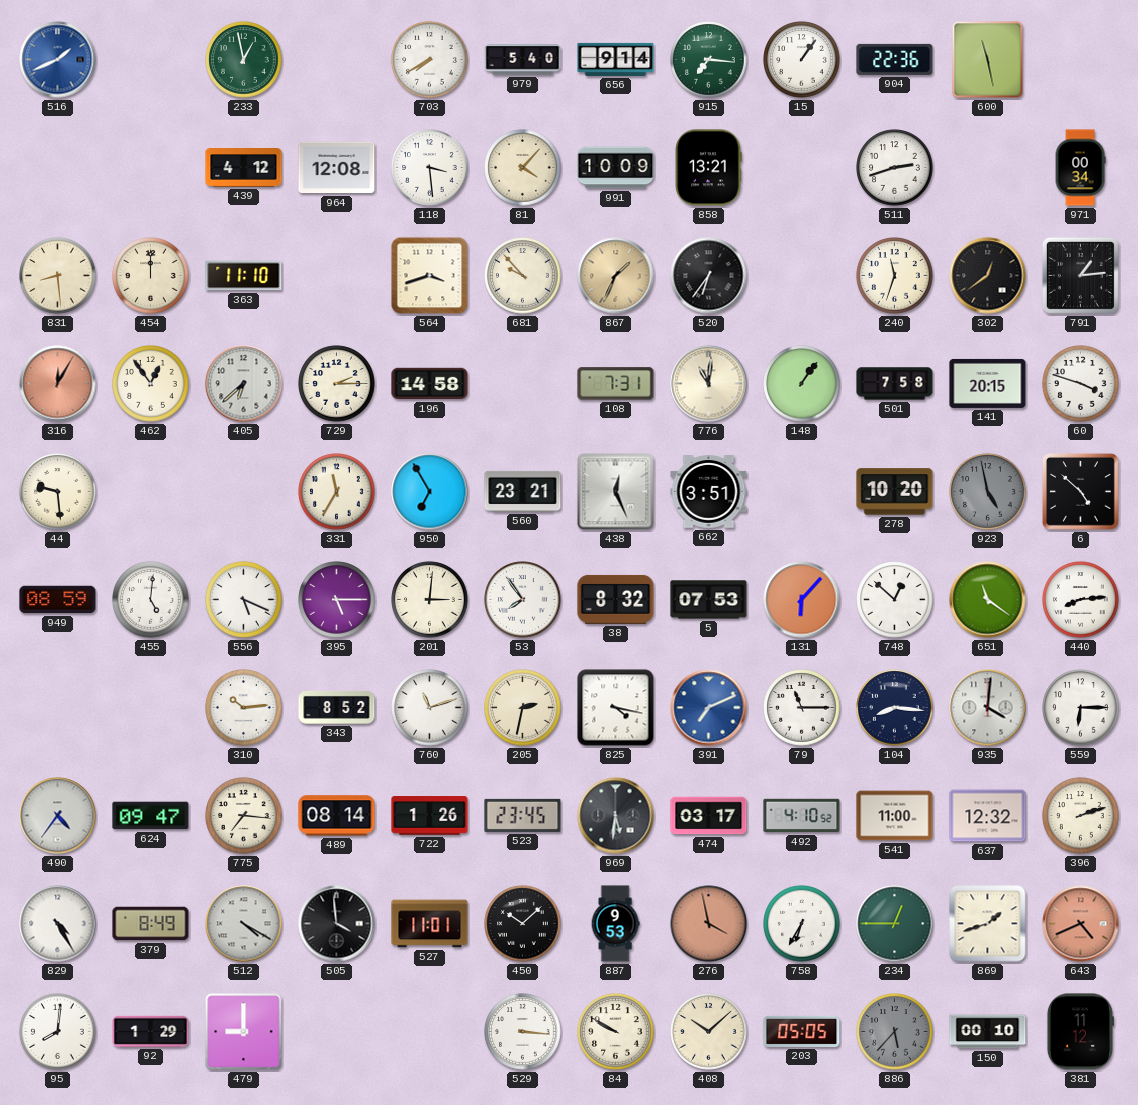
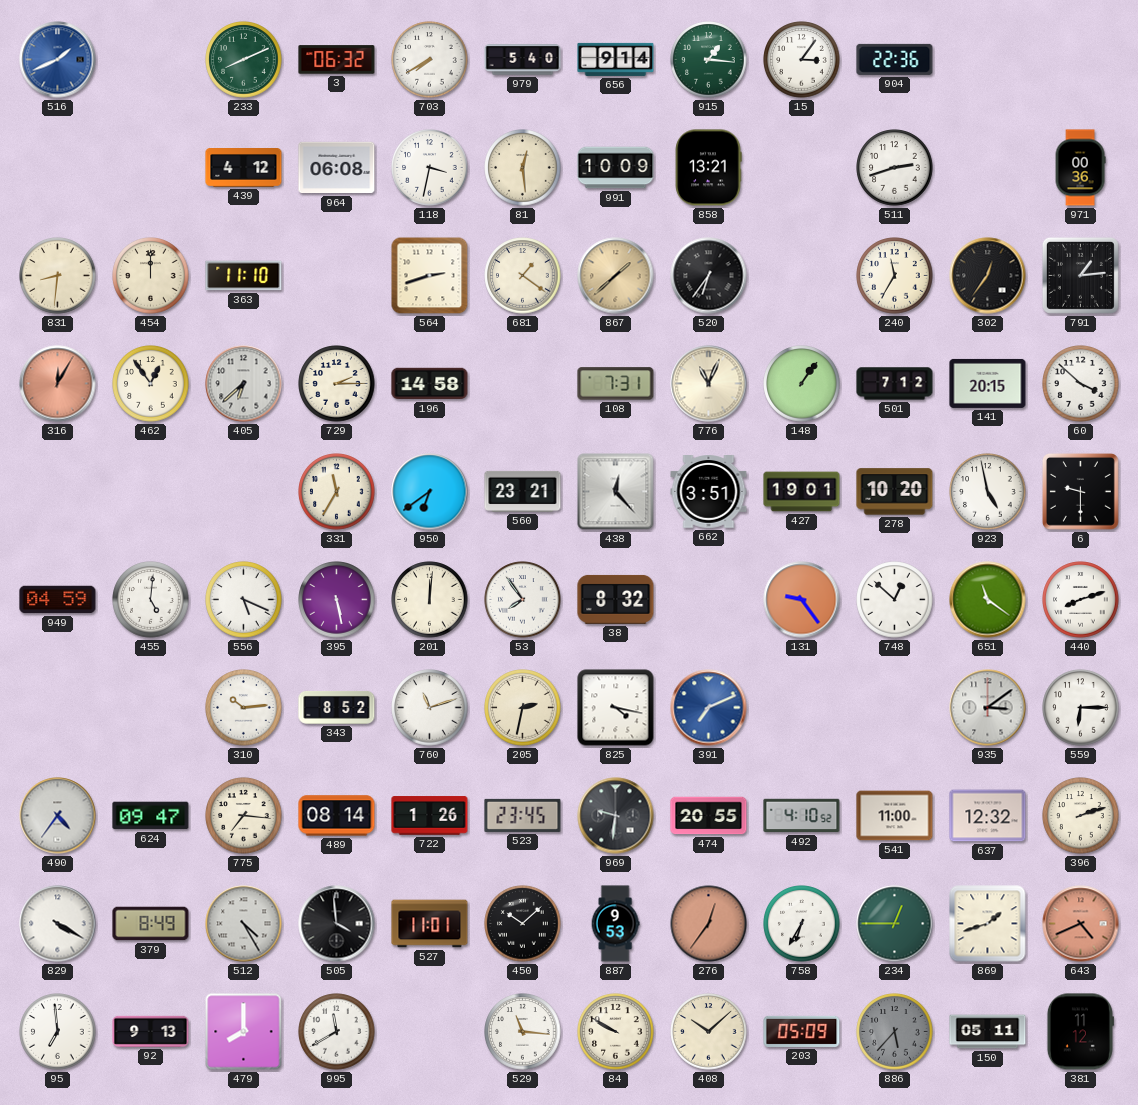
233: 12:58 -> 8:11 (244, 60)
3: none -> 06:32 (337, 60)
915: 7:16 -> 1:16 (709, 60)
15: 1:06 -> 3:06 (802, 60)
600: 11:28 -> none (988, 60)
964: 12:08 -> 06:08 (337, 168)
118: 3:29 -> 3:32 (430, 168)
81: 4:07 -> 12:29 (523, 168)
971: 00:34 -> 00:36 (1080, 168)
831: 8:29 -> 8:31 (58, 276)
564: 3:42 -> 2:42 (430, 276)
681: 9:53 -> 1:21 (523, 276)
867: 1:34 -> 1:38 (616, 276)
240: 11:33 -> 11:35 (895, 276)
302: 12:39 -> 12:36 (988, 276)
776: 11:01 -> 11:04 (709, 384)
501: 7:58 -> 7:12 (895, 384)
60: 3:48 -> 3:52 (1081, 384)
44: 9:29 -> none (58, 492)
950: 6:55 -> 6:39 (430, 492)
438: 12:26 -> 12:23 (616, 492)
427: none -> 19:01 (802, 492)
923 dial: grey -> white (988, 492)
6: 4:52 -> 9:30 (1080, 491)
949: 08:59 -> 04:59 (58, 600)
395: 5:15 -> 5:28 (337, 600)
201: 3:01 -> 12:01 (430, 600)
5: 07:53 -> none (709, 600)
131: 6:07 -> 9:24 (802, 600)
440: 8:14 -> 8:12 (1081, 600)
79: 11:15 -> none (802, 708)
104: 8:16 -> none (895, 708)
935: 4:01 -> 3:09 (988, 708)
969: 5:31 -> 9:31 (616, 816)
474: 03:17 -> 20:55 (709, 816)
829: 4:25 -> 4:20 (58, 924)
512: 4:20 -> 4:25 (244, 924)
276: 3:58 -> 12:36 (709, 924)
95: 8:01 -> 6:59 (58, 1032)
92: 1:29 -> 9:13 (151, 1031)
479: 9:00 -> 8:00 (244, 1032)
995: none -> 11:40 (337, 1032)
529: 3:16 -> 11:16 (523, 1032)
203: 05:05 -> 05:09 (802, 1031)
150: 00:10 -> 05:11 (988, 1032)
